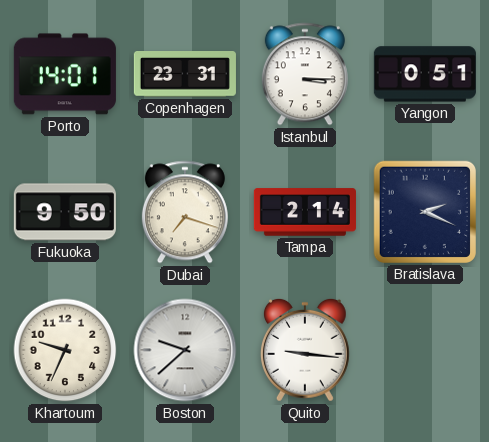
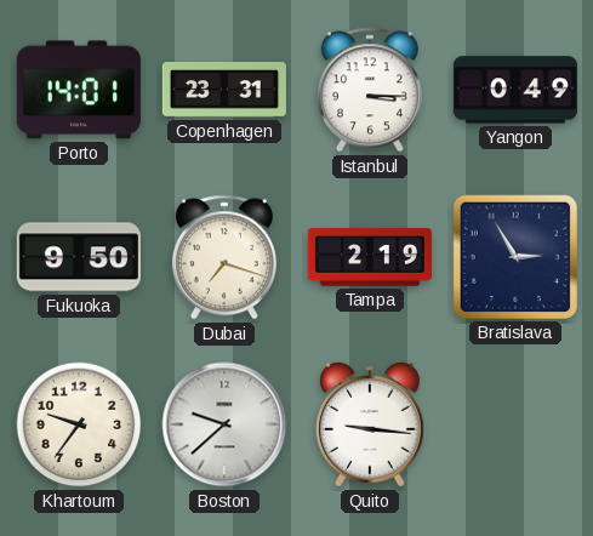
Yangon: 0:51 -> 0:49 (515, 90)
Tampa: 2:14 -> 2:19 (370, 257)
Bratislava: 2:19 -> 2:55 (515, 257)
Khartoum: 9:34 -> 9:36 (79, 424)
